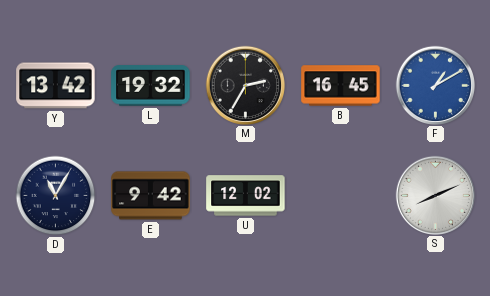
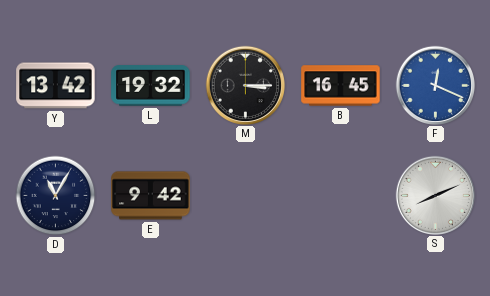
M: 2:35 -> 3:15 (245, 85)
F: 1:10 -> 12:19 (435, 85)
U: 12:02 -> none (246, 196)
